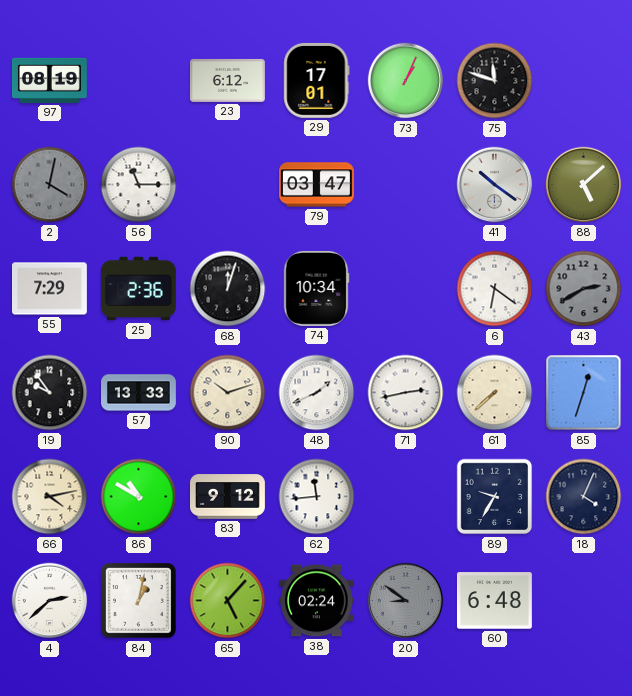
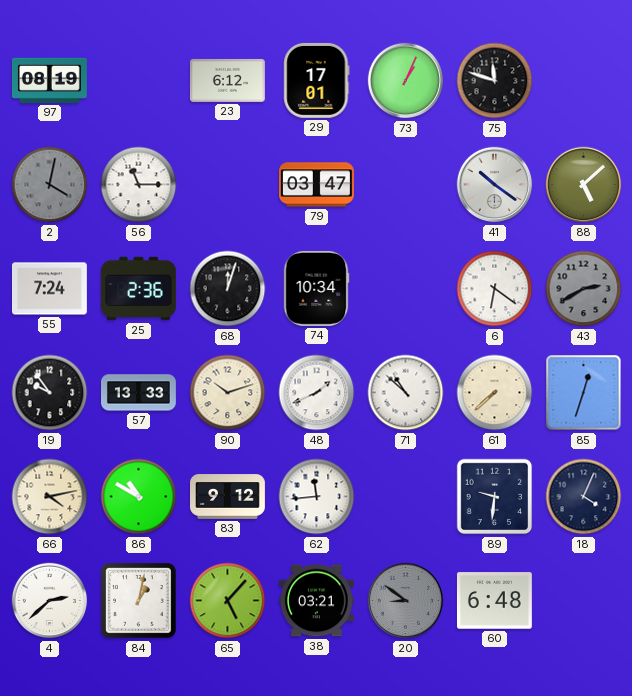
55: 7:29 -> 7:24 (50, 289)
71: 2:43 -> 10:52 (406, 393)
89: 9:35 -> 9:31 (495, 497)
38: 02:24 -> 03:21 (316, 601)
